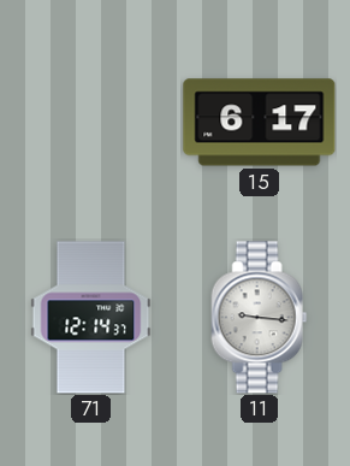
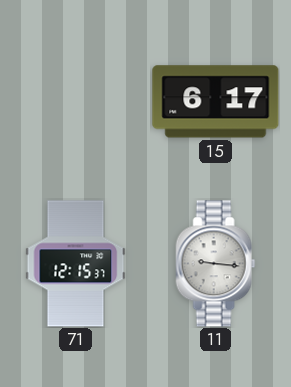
71: 12:14 -> 12:15 (76, 264)
